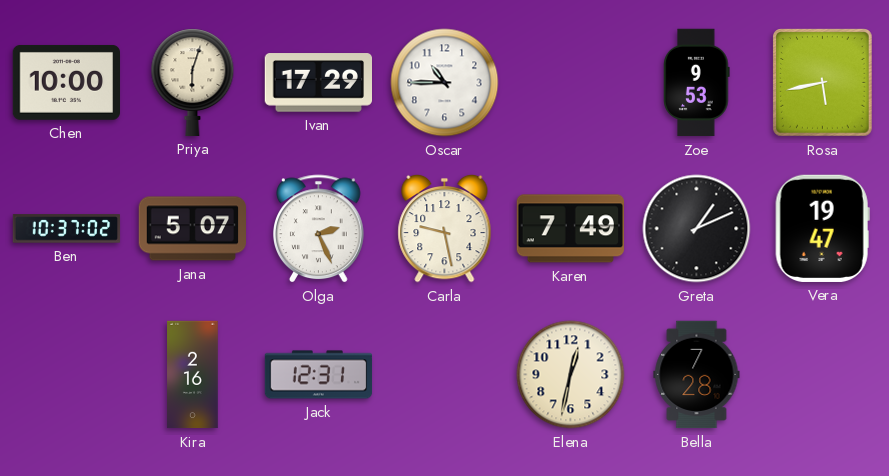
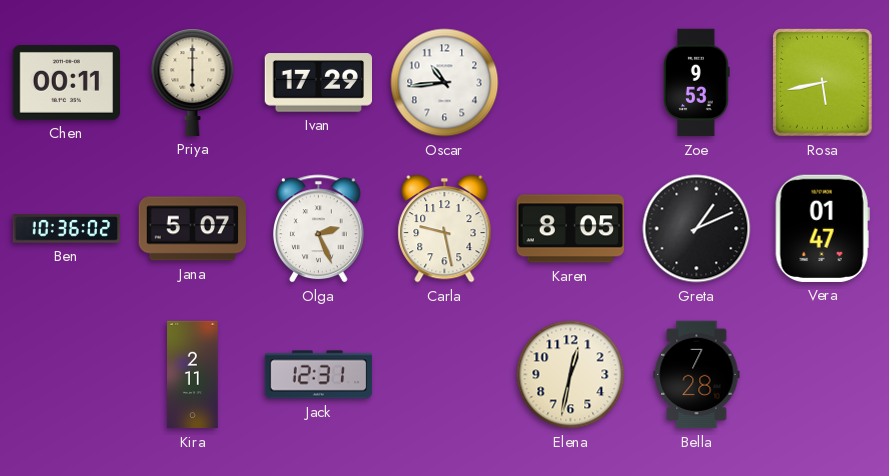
Chen: 10:00 -> 00:11 (66, 82)
Priya: 6:03 -> 6:00 (193, 82)
Oscar: 10:45 -> 10:44 (445, 83)
Ben: 10:37 -> 10:36 (67, 229)
Karen: 7:49 -> 8:05 (570, 229)
Vera: 19:47 -> 01:47 (822, 228)
Kira: 2:16 -> 2:11 (193, 375)
